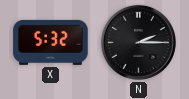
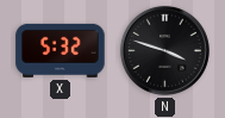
N: 2:15 -> 3:48 (164, 50)
